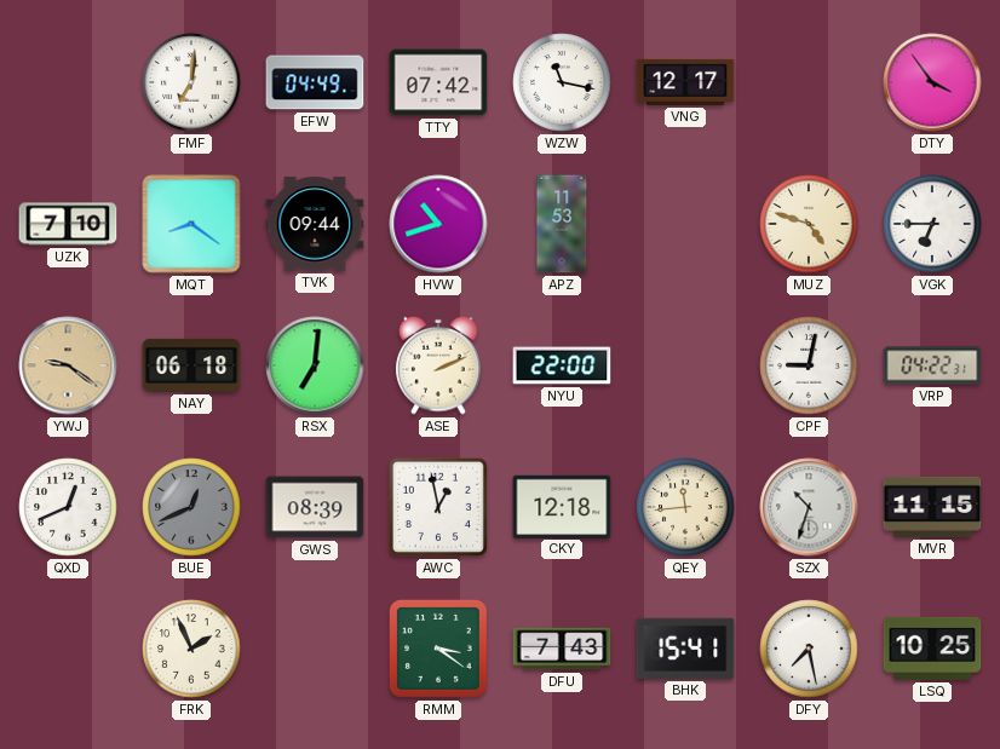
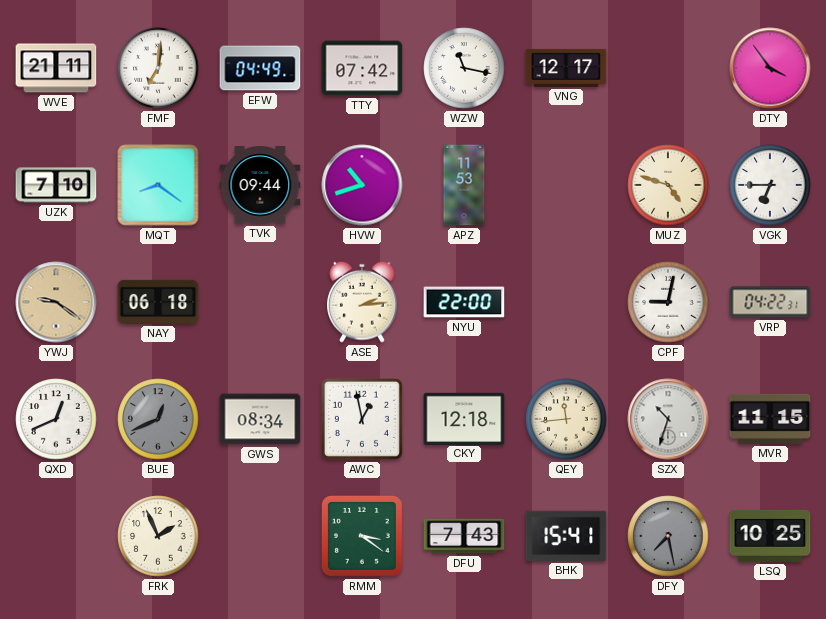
WVE: none -> 21:11 (56, 68)
RSX: 7:01 -> none (315, 365)
ASE: 2:11 -> 2:14 (362, 302)
GWS: 08:39 -> 08:34 (260, 419)
DFY dial: white -> grey (668, 536)
